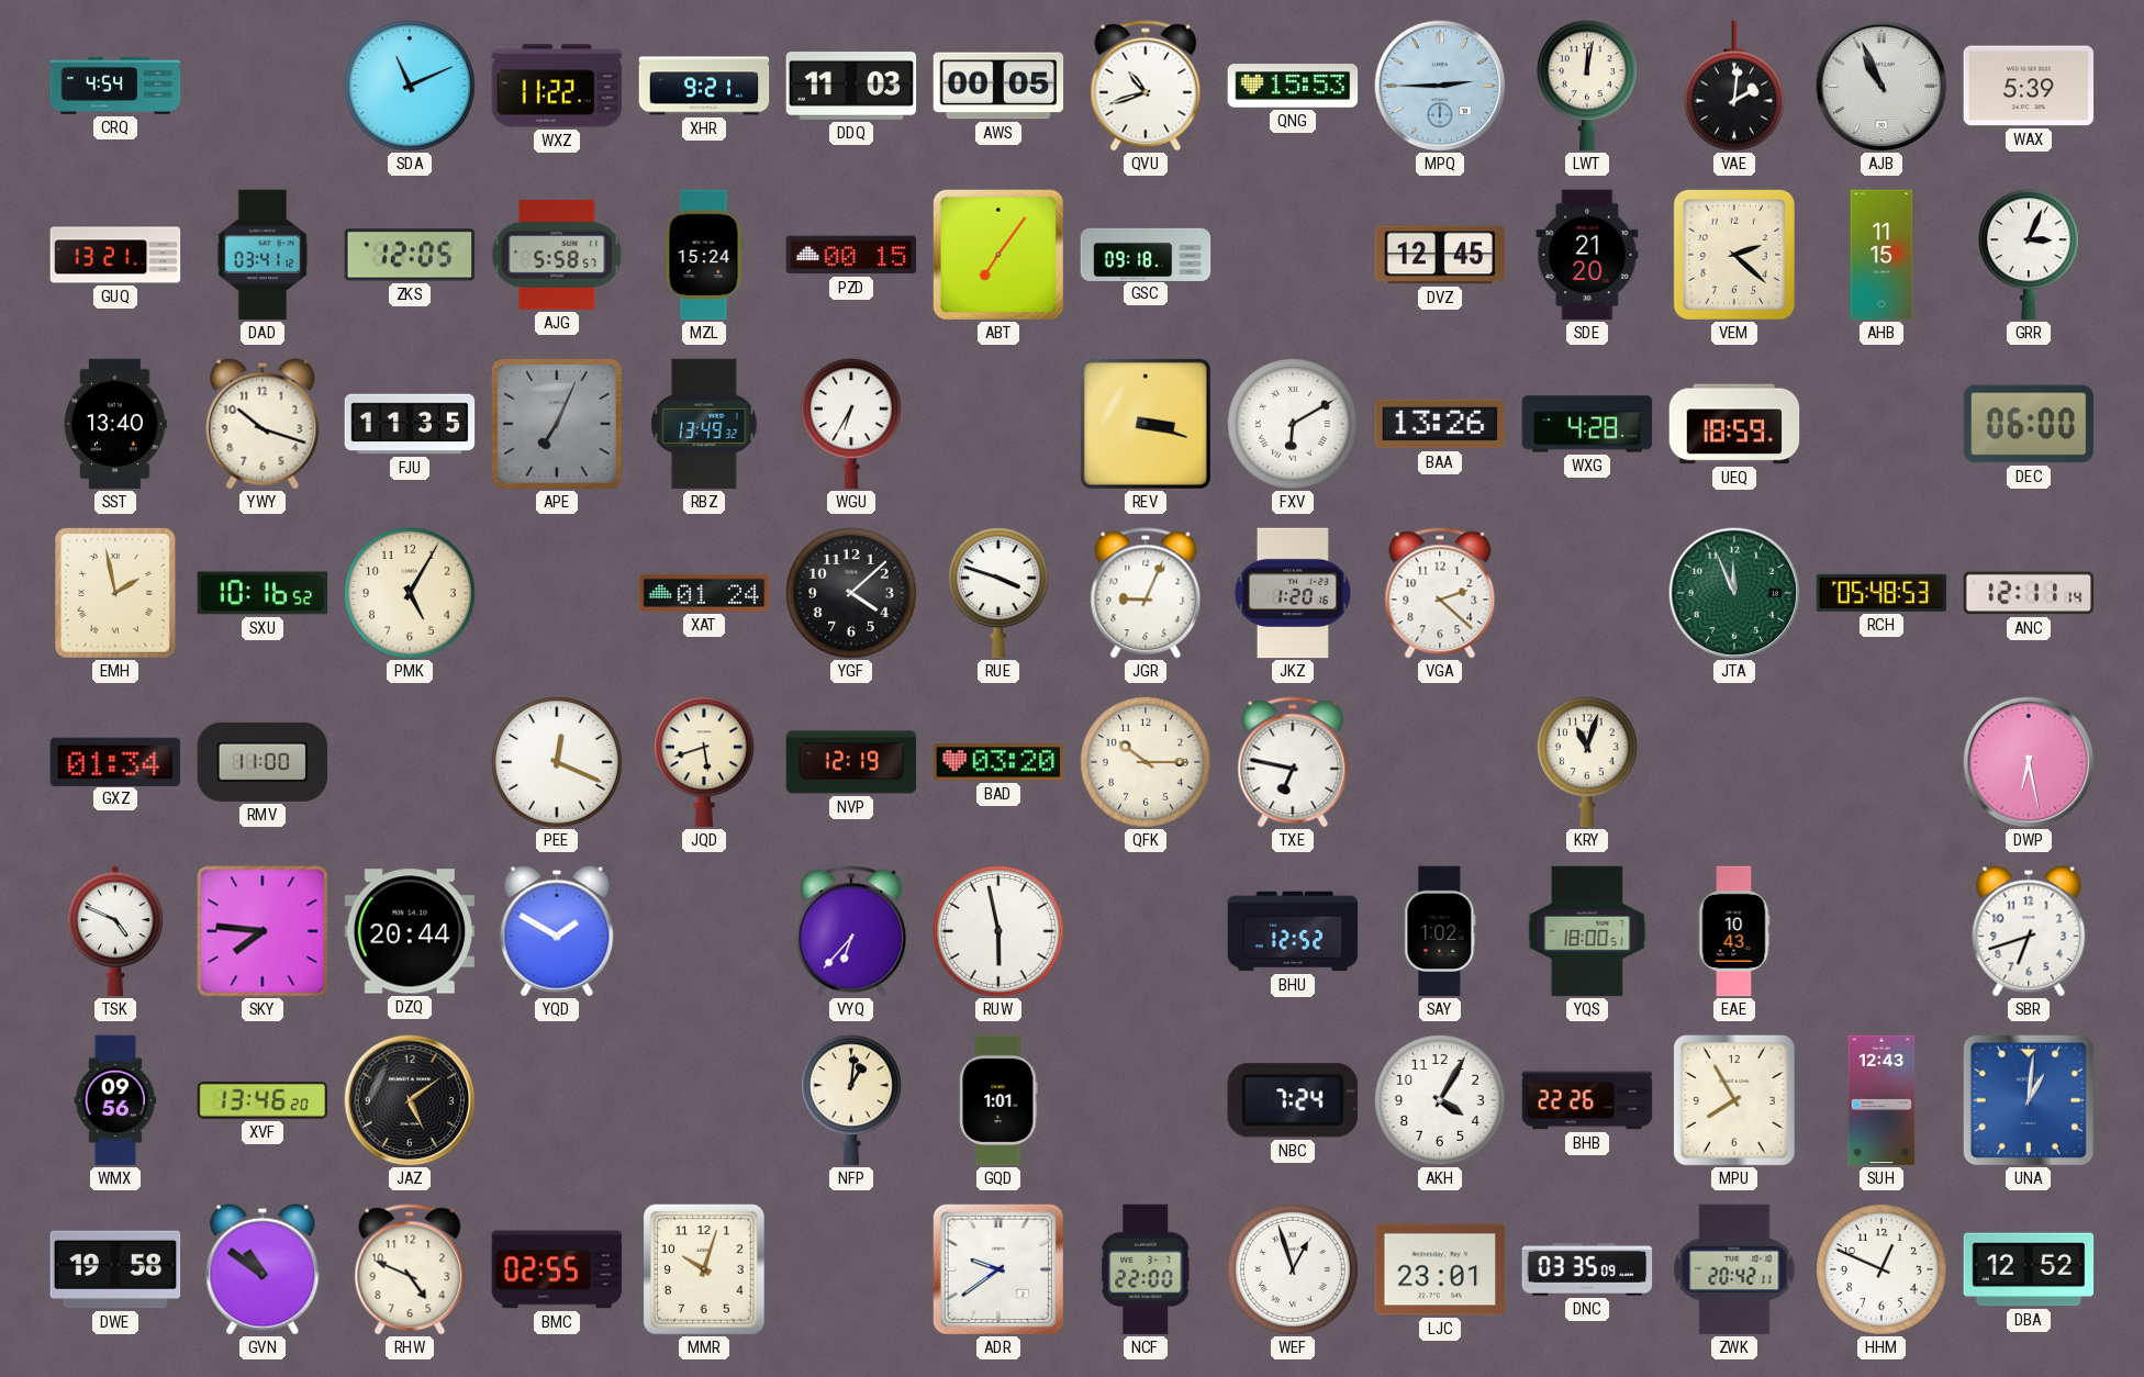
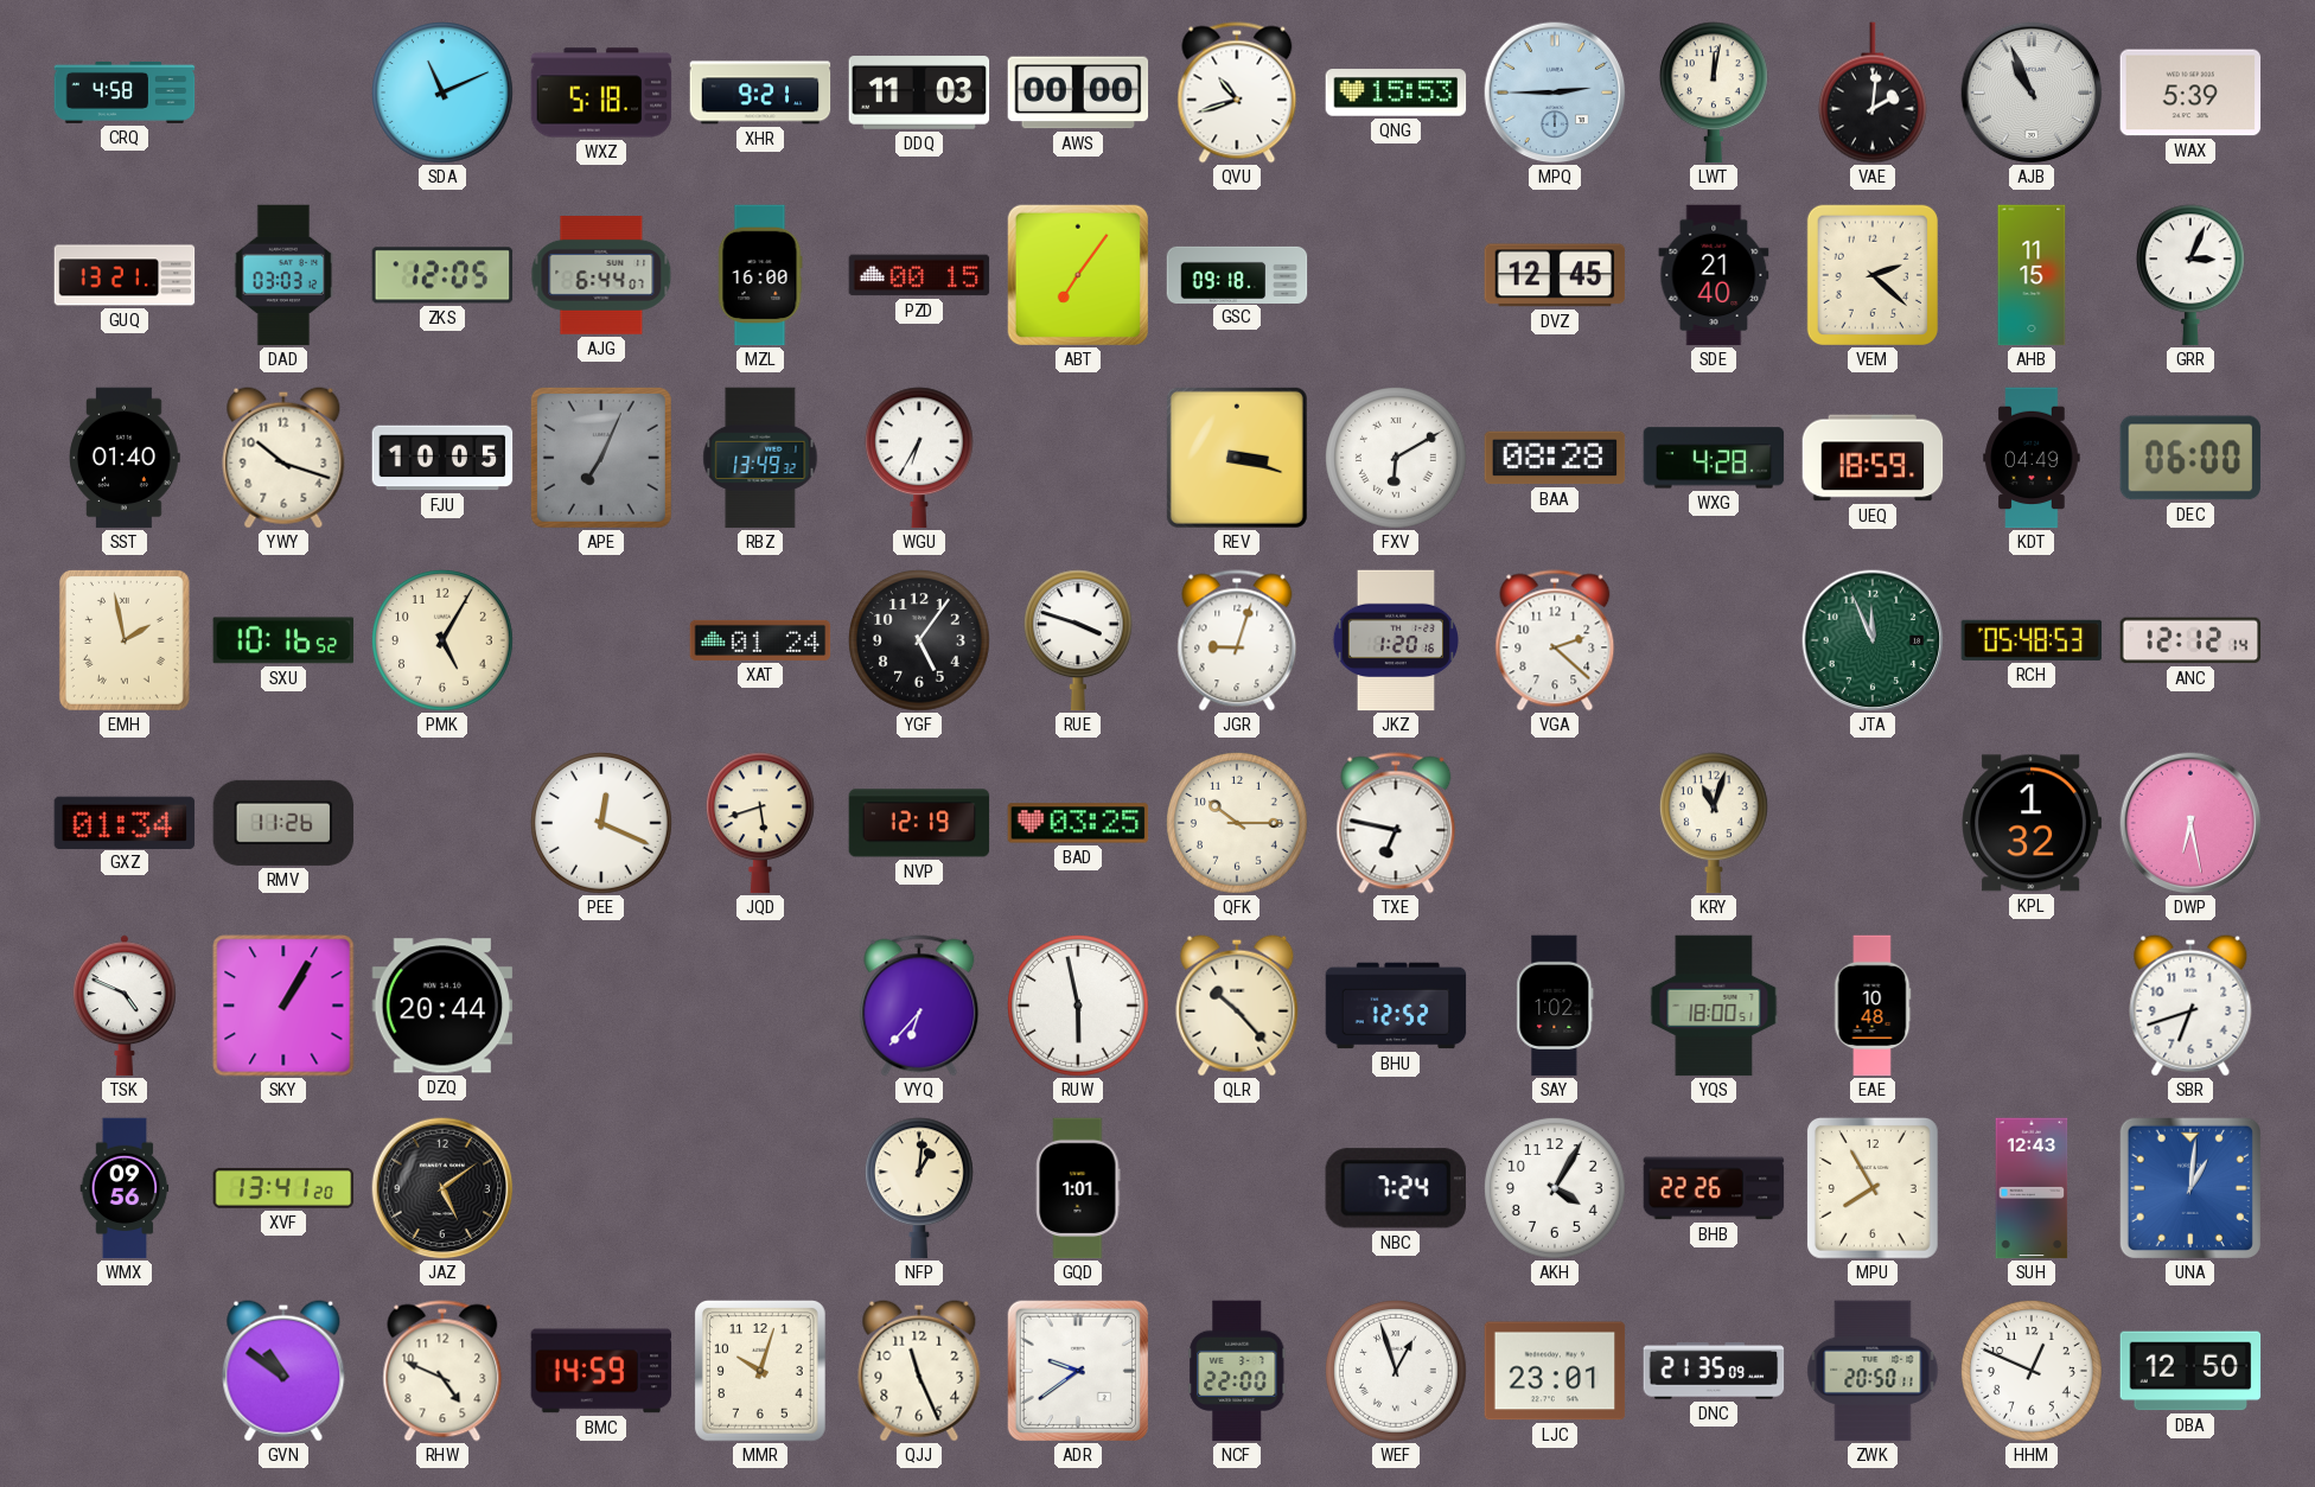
CRQ: 4:54 -> 4:58 (125, 92)
WXZ: 11:22 -> 5:18 (601, 92)
AWS: 00:05 -> 00:00 (1078, 92)
DAD: 03:41 -> 03:03 (283, 275)
AJG: 5:58 -> 6:44 (601, 276)
MZL: 15:24 -> 16:00 (760, 275)
SDE: 21:20 -> 21:40 (1714, 275)
SST: 13:40 -> 01:40 (126, 458)
FJU: 11:35 -> 10:05 (442, 458)
BAA: 13:26 -> 08:28 (1555, 458)
KDT: none -> 04:49 (2032, 458)
YGF: 4:08 -> 5:06 (920, 642)
JGR: 9:04 -> 9:03 (1237, 640)
ANC: 12:11 -> 12:12 (2190, 640)
RMV: 11:00 -> 11:26 (283, 823)
BAD: 03:20 -> 03:25 (1078, 823)
KPL: none -> 1:32 (2032, 823)
SKY: 7:46 -> 1:05 (283, 1006)
YQD: 1:50 -> none (557, 931)
QLR: none -> 10:23 (1237, 1006)
EAE: 10:43 -> 10:48 (1873, 1006)
XVF: 13:46 -> 13:41 (283, 1188)
DWE: 19:58 -> none (115, 1269)
BMC: 02:55 -> 14:59 (601, 1371)
QJJ: none -> 11:26 (919, 1371)
DNC: 03:35 -> 21:35 (1714, 1371)
ZWK: 20:42 -> 20:50 (1873, 1371)
DBA: 12:52 -> 12:50 (2190, 1371)
